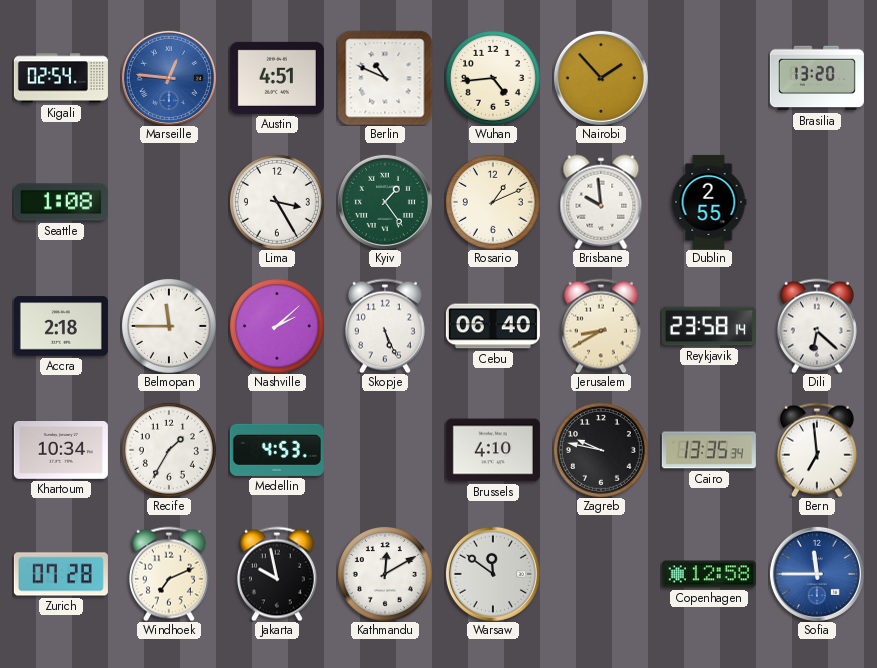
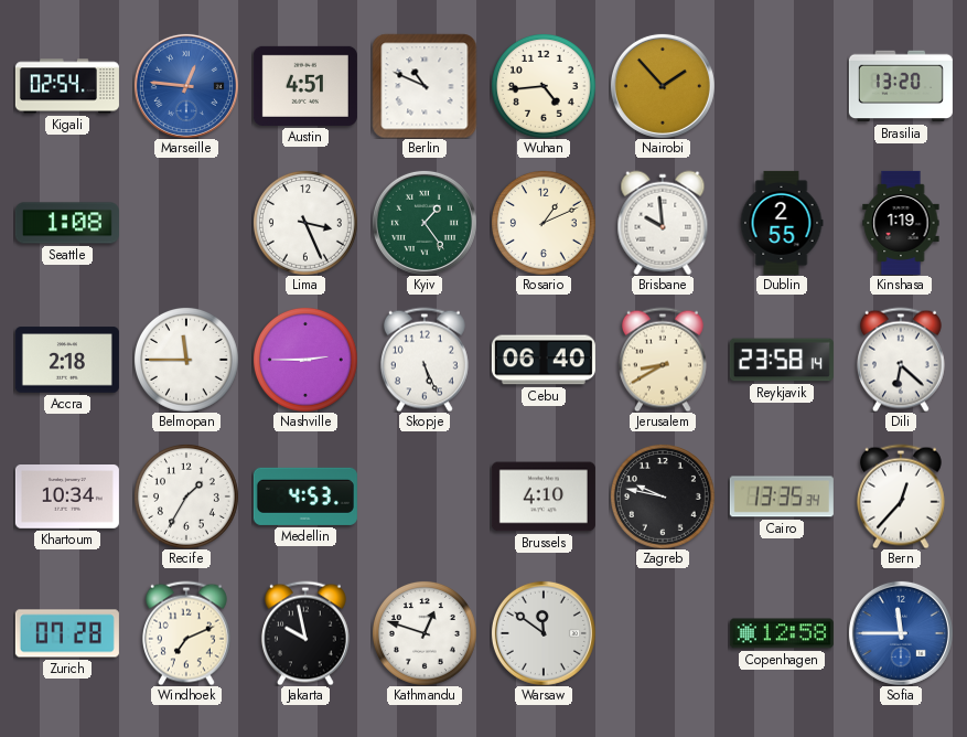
Lima: 3:25 -> 3:26 (305, 223)
Kinshasa: none -> 1:19 (901, 223)
Nashville: 2:08 -> 2:45 (305, 360)
Bern: 6:59 -> 12:37 (901, 496)
Kathmandu: 12:10 -> 12:48 (425, 633)
